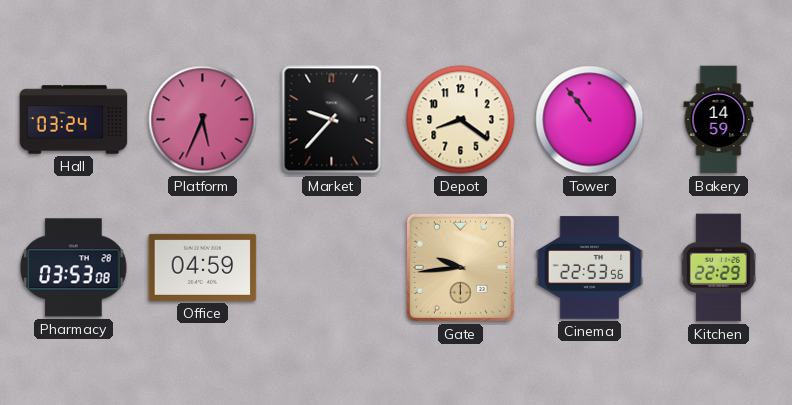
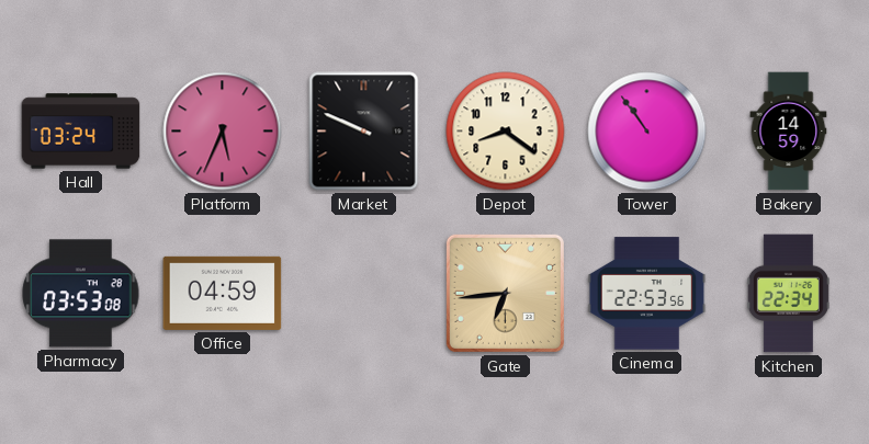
Market: 9:37 -> 9:49 (364, 132)
Gate: 9:44 -> 6:44 (505, 293)
Kitchen: 22:29 -> 22:34 (788, 294)
